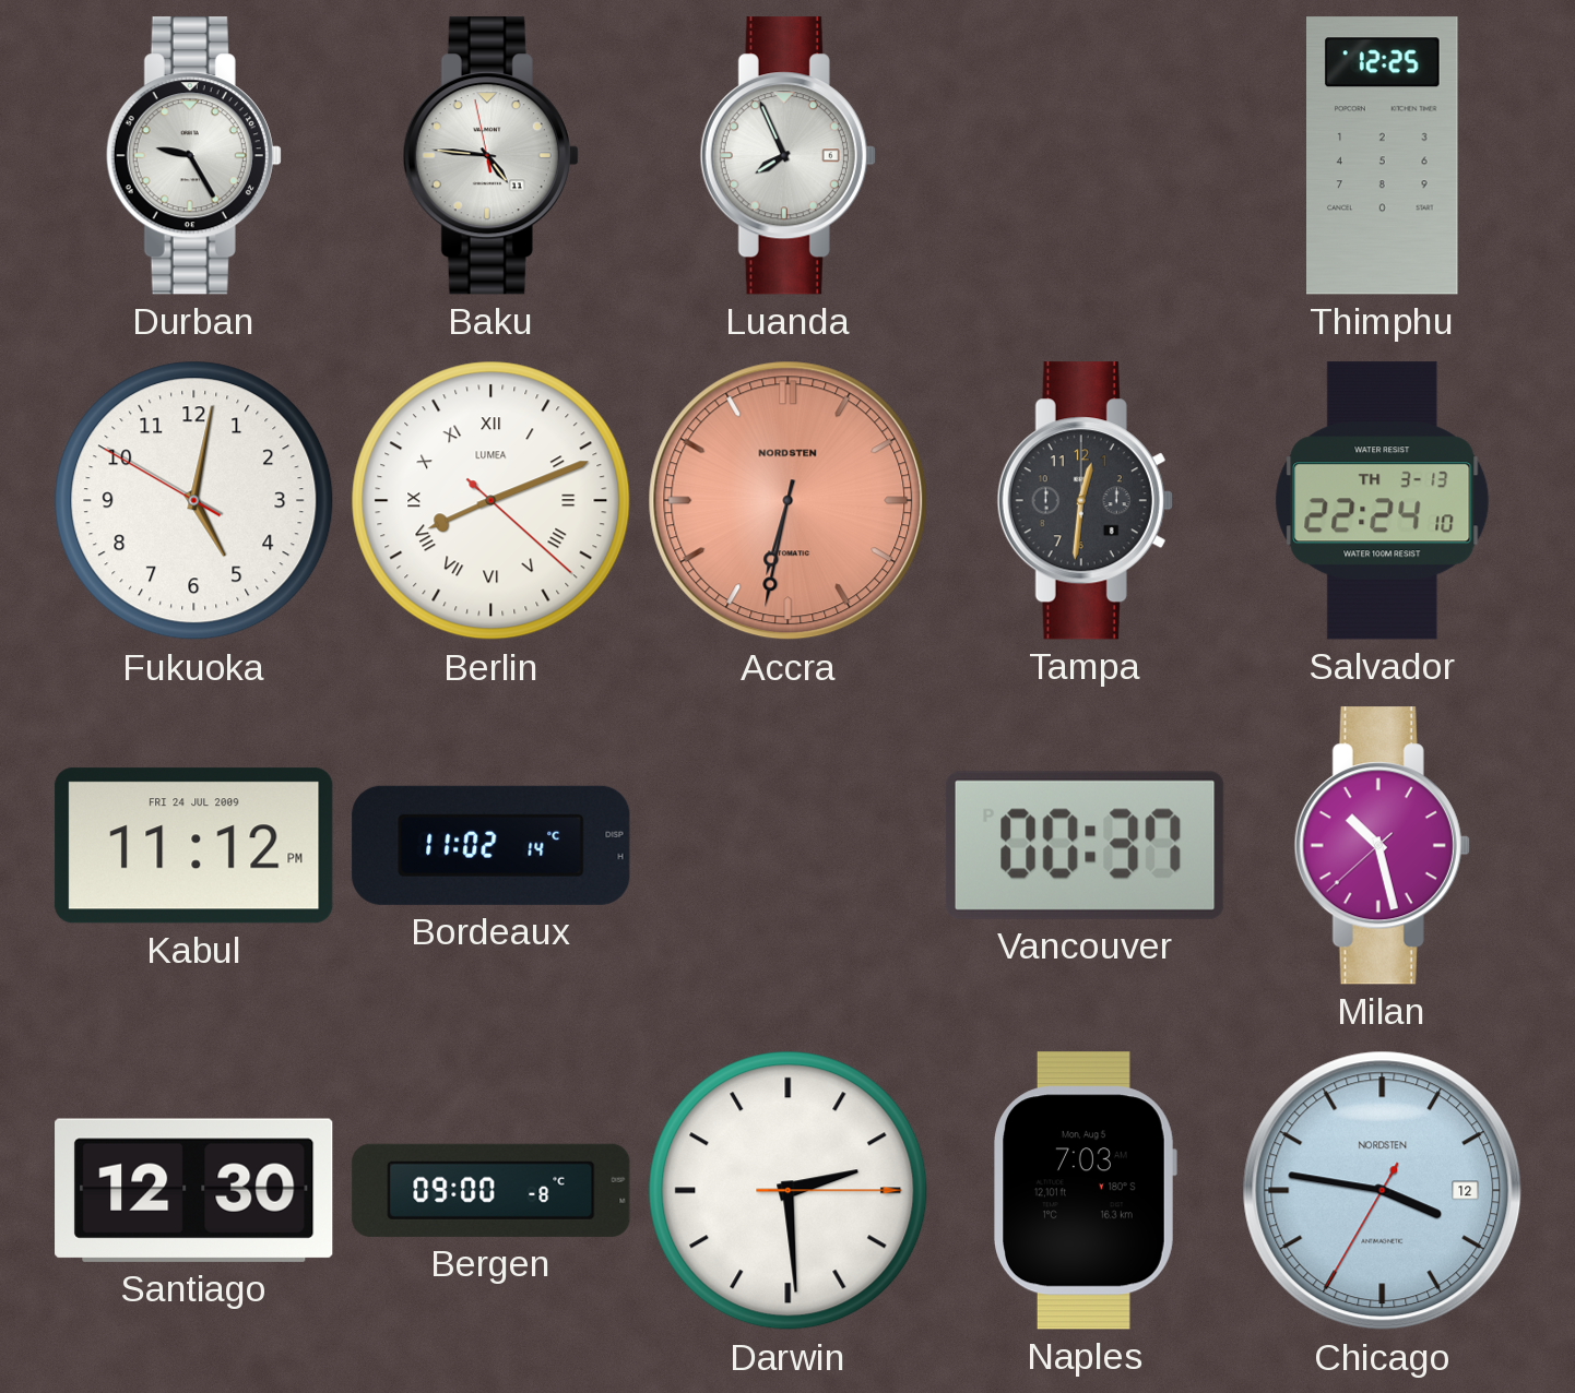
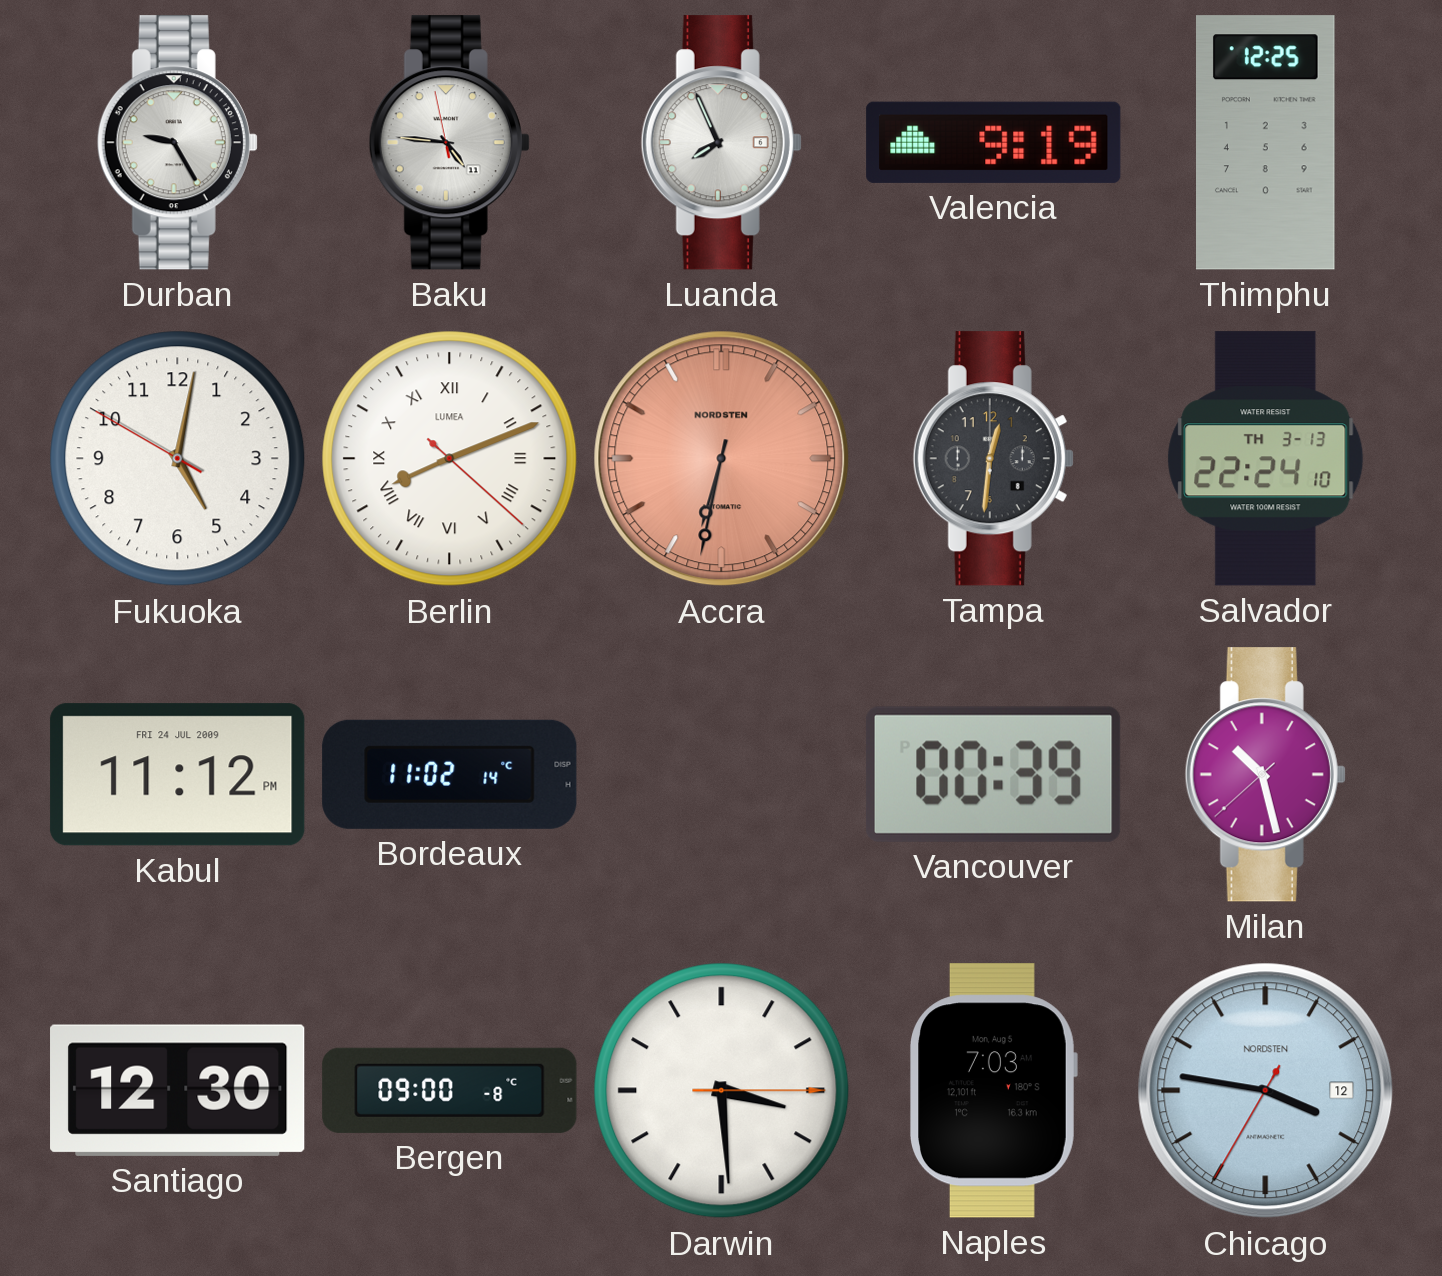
Valencia: none -> 9:19 (994, 142)
Vancouver: 00:37 -> 00:39 (993, 774)
Darwin: 2:29 -> 3:29 (722, 1091)
